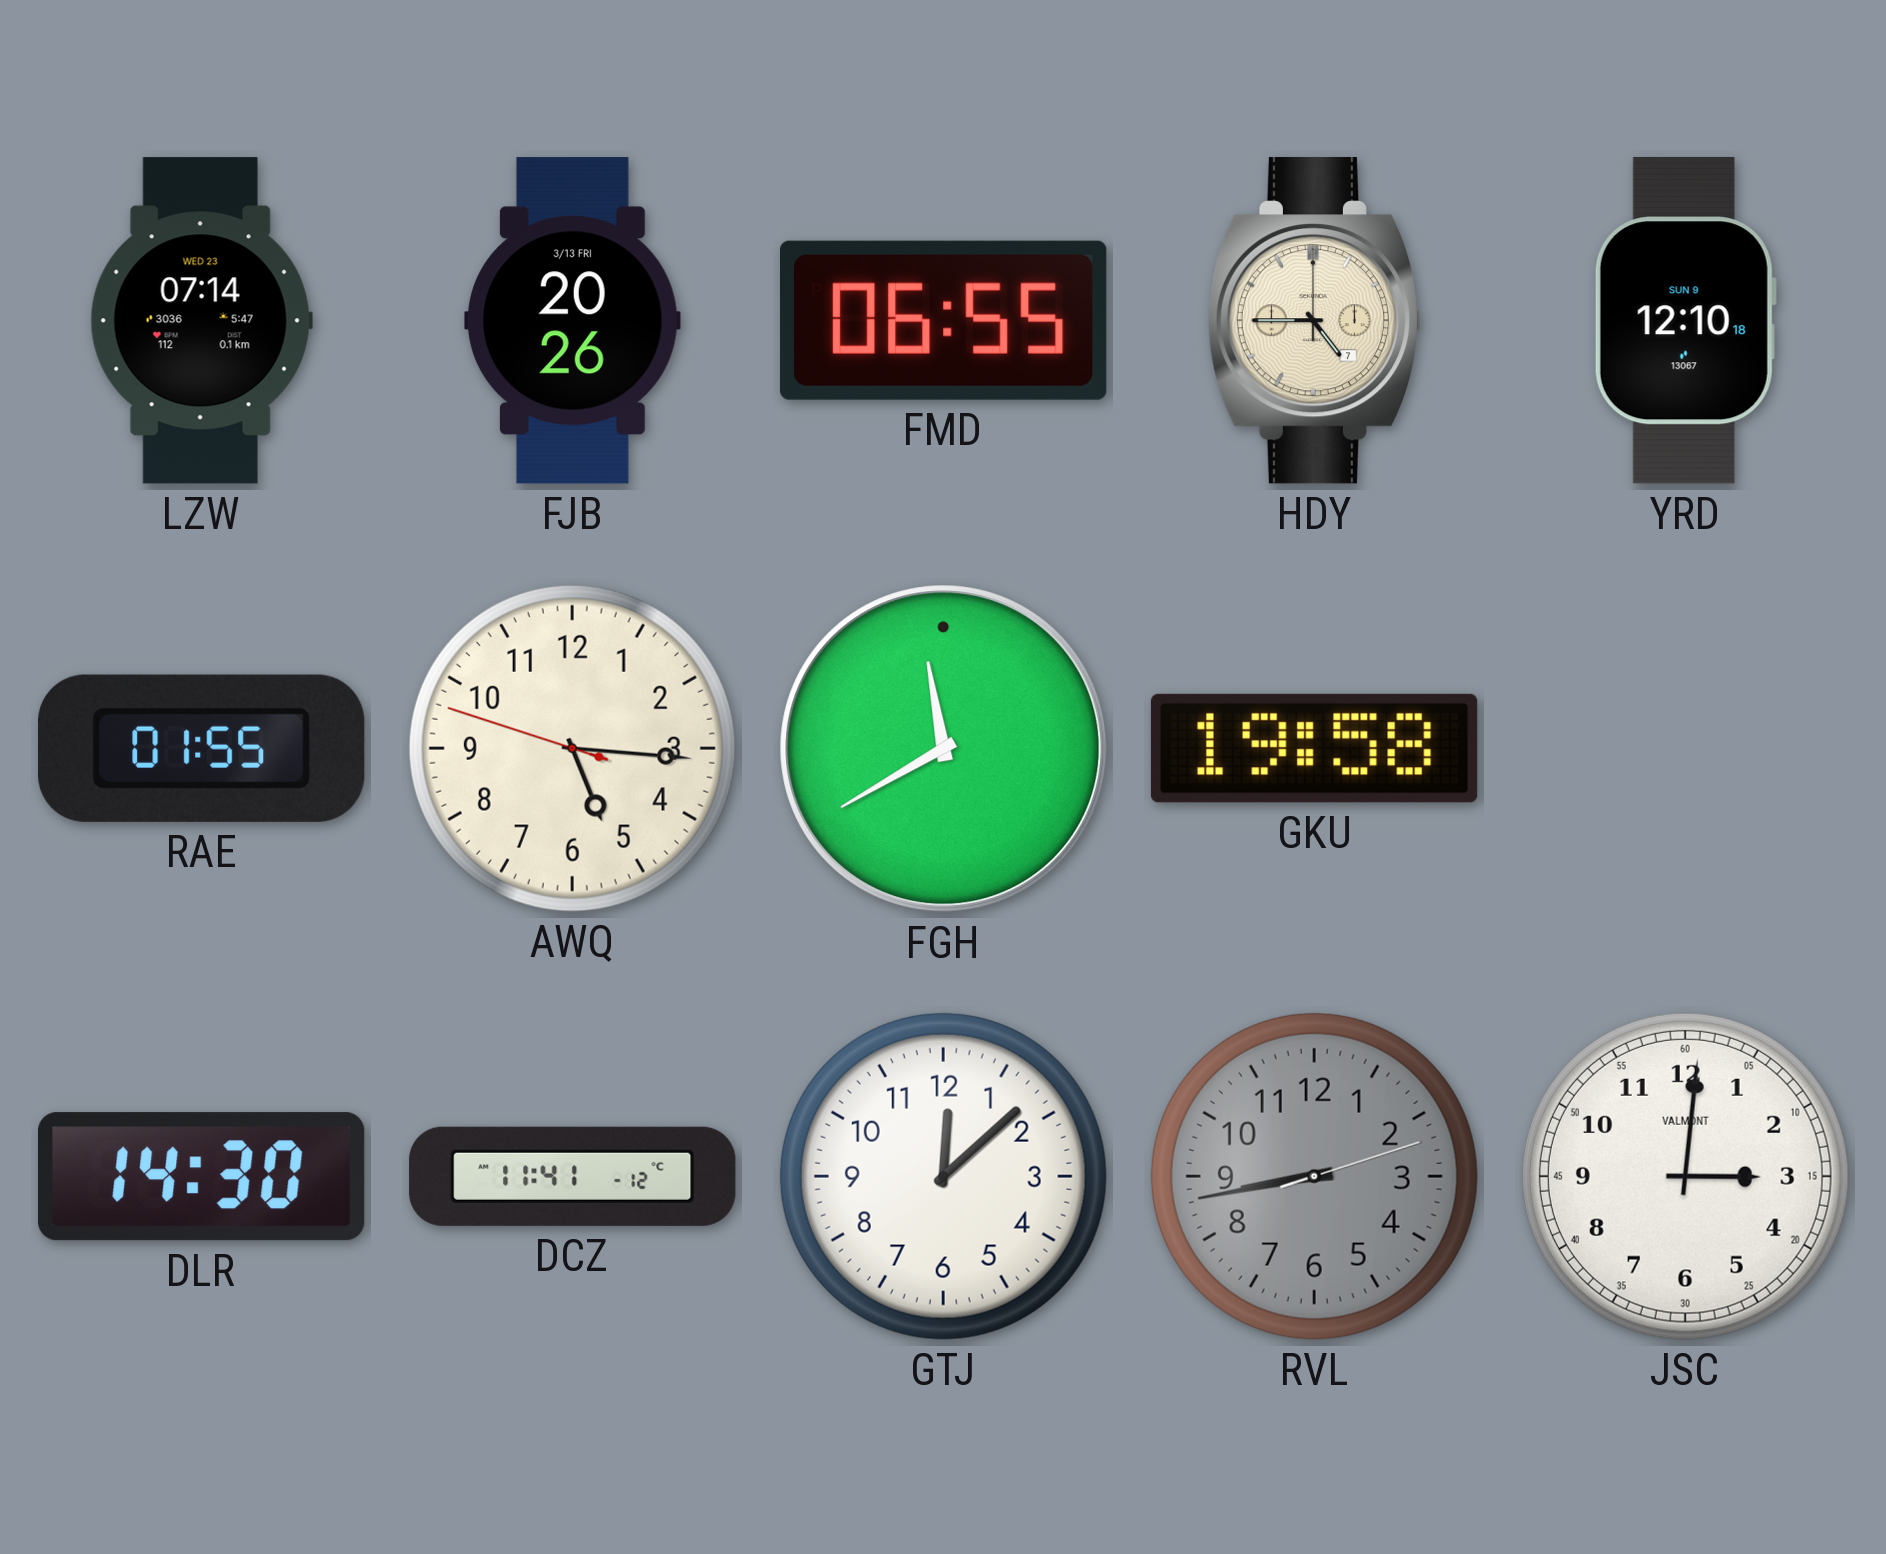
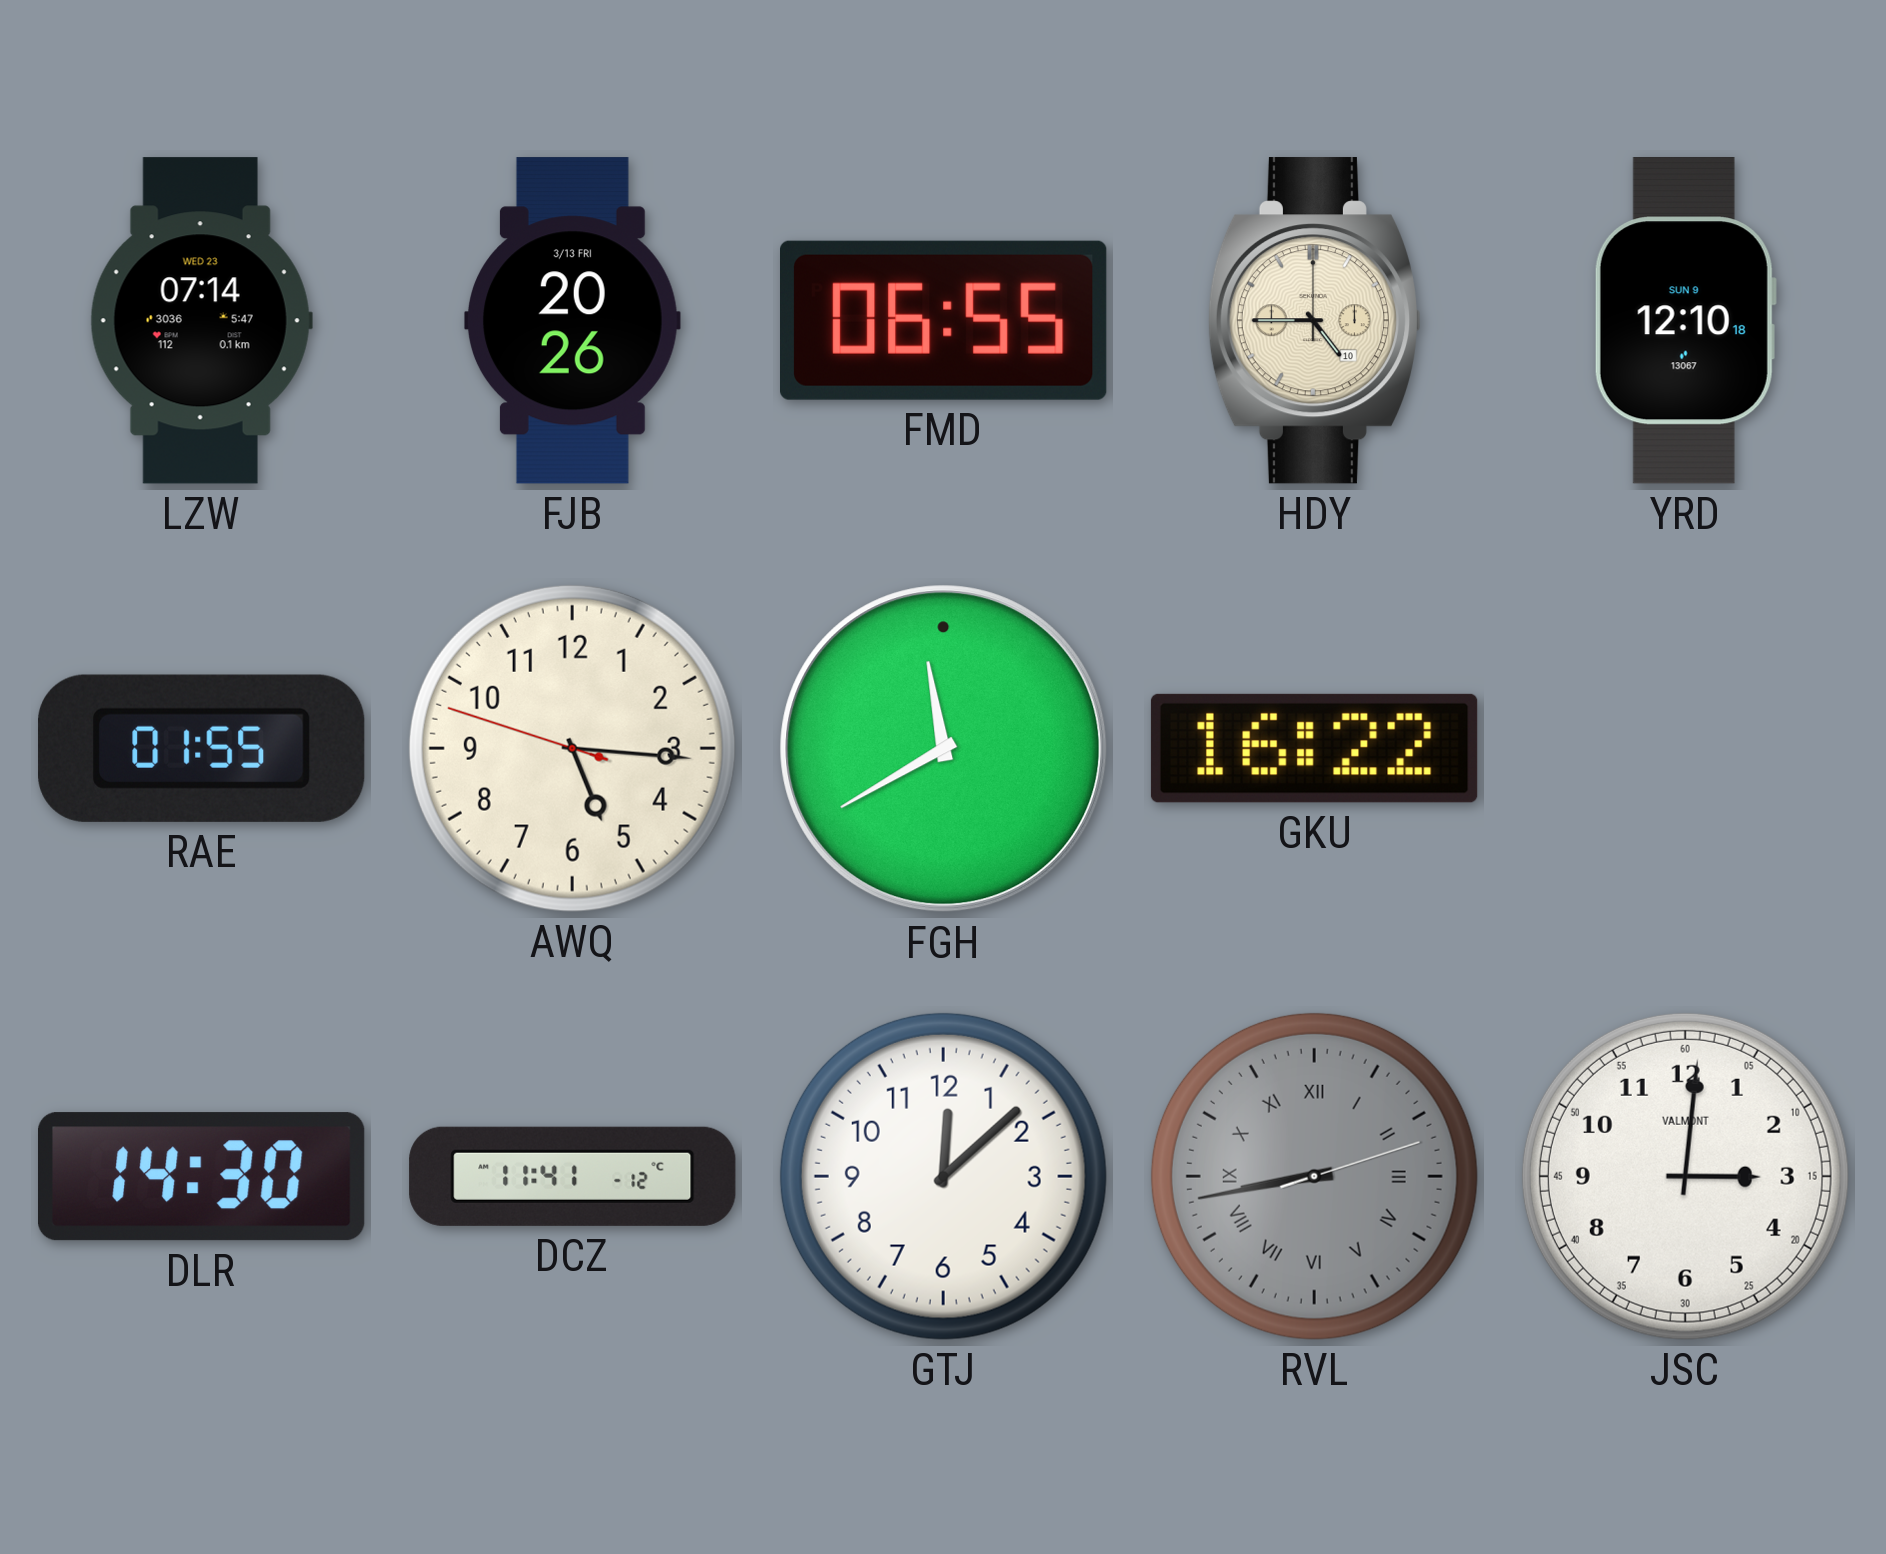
HDY date: 7 -> 10 (1313, 321)
GKU: 19:58 -> 16:22 (1314, 748)
RVL numerals: Arabic -> Roman (1314, 1176)
